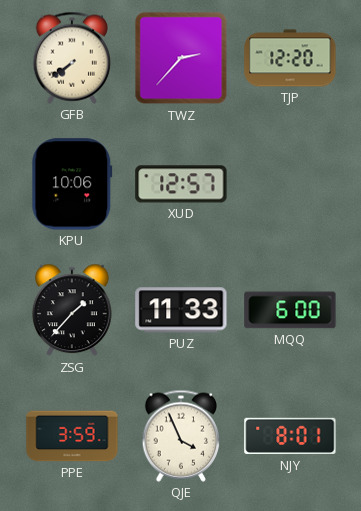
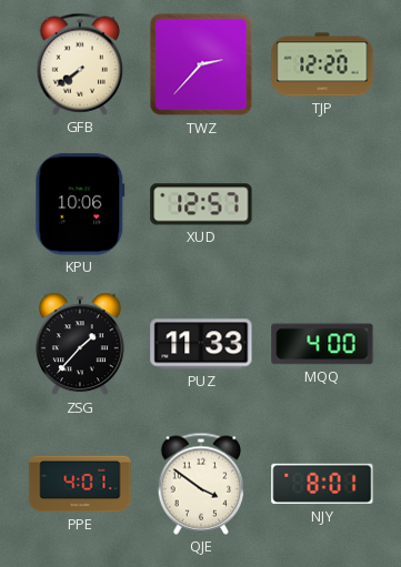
MQQ: 6:00 -> 4:00 (322, 344)
PPE: 3:59 -> 4:01 (80, 484)
QJE: 3:56 -> 3:51 (201, 484)
